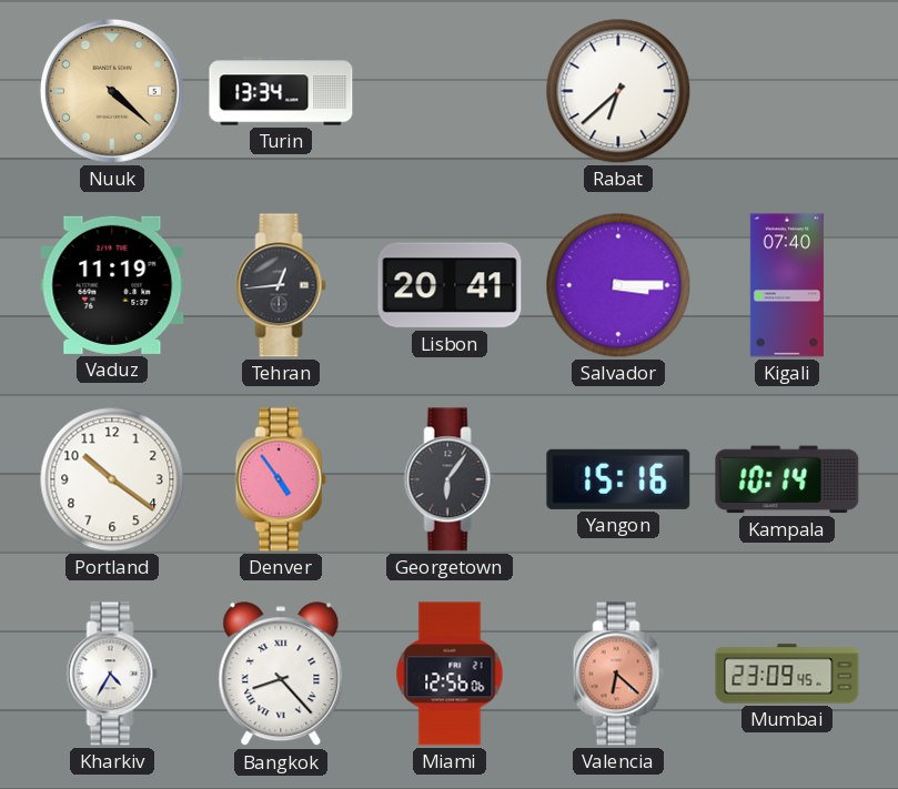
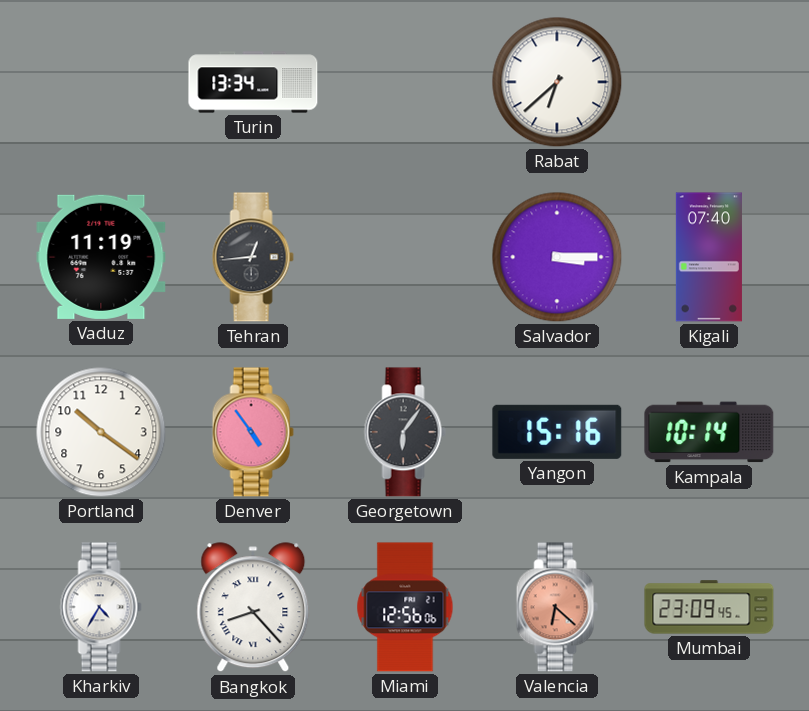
Nuuk: 4:22 -> none (112, 91)
Lisbon: 20:41 -> none (450, 285)
